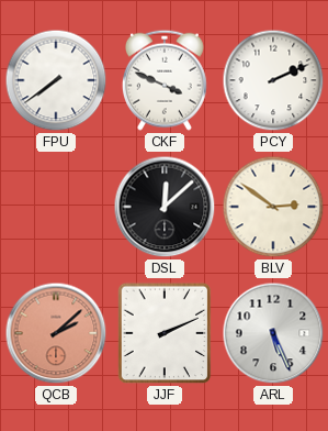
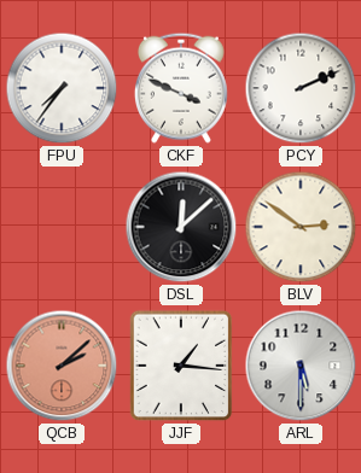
FPU: 7:39 -> 7:36 (62, 88)
JJF: 2:11 -> 1:16 (181, 366)
ARL: 5:26 -> 5:30 (301, 366)
